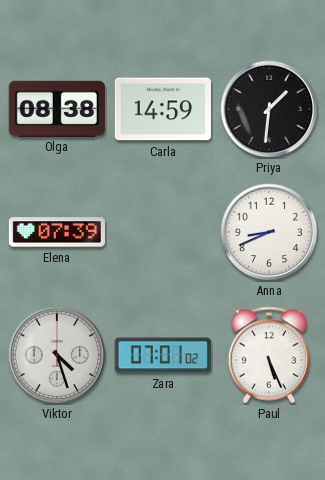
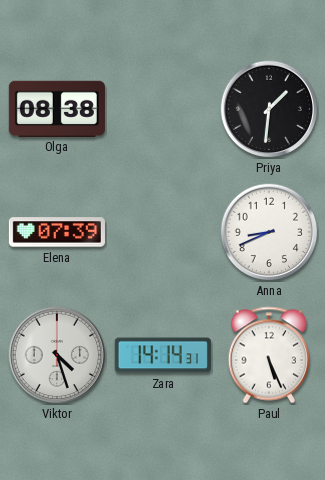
Carla: 14:59 -> none (163, 109)
Zara: 07:01 -> 14:14 (163, 355)
